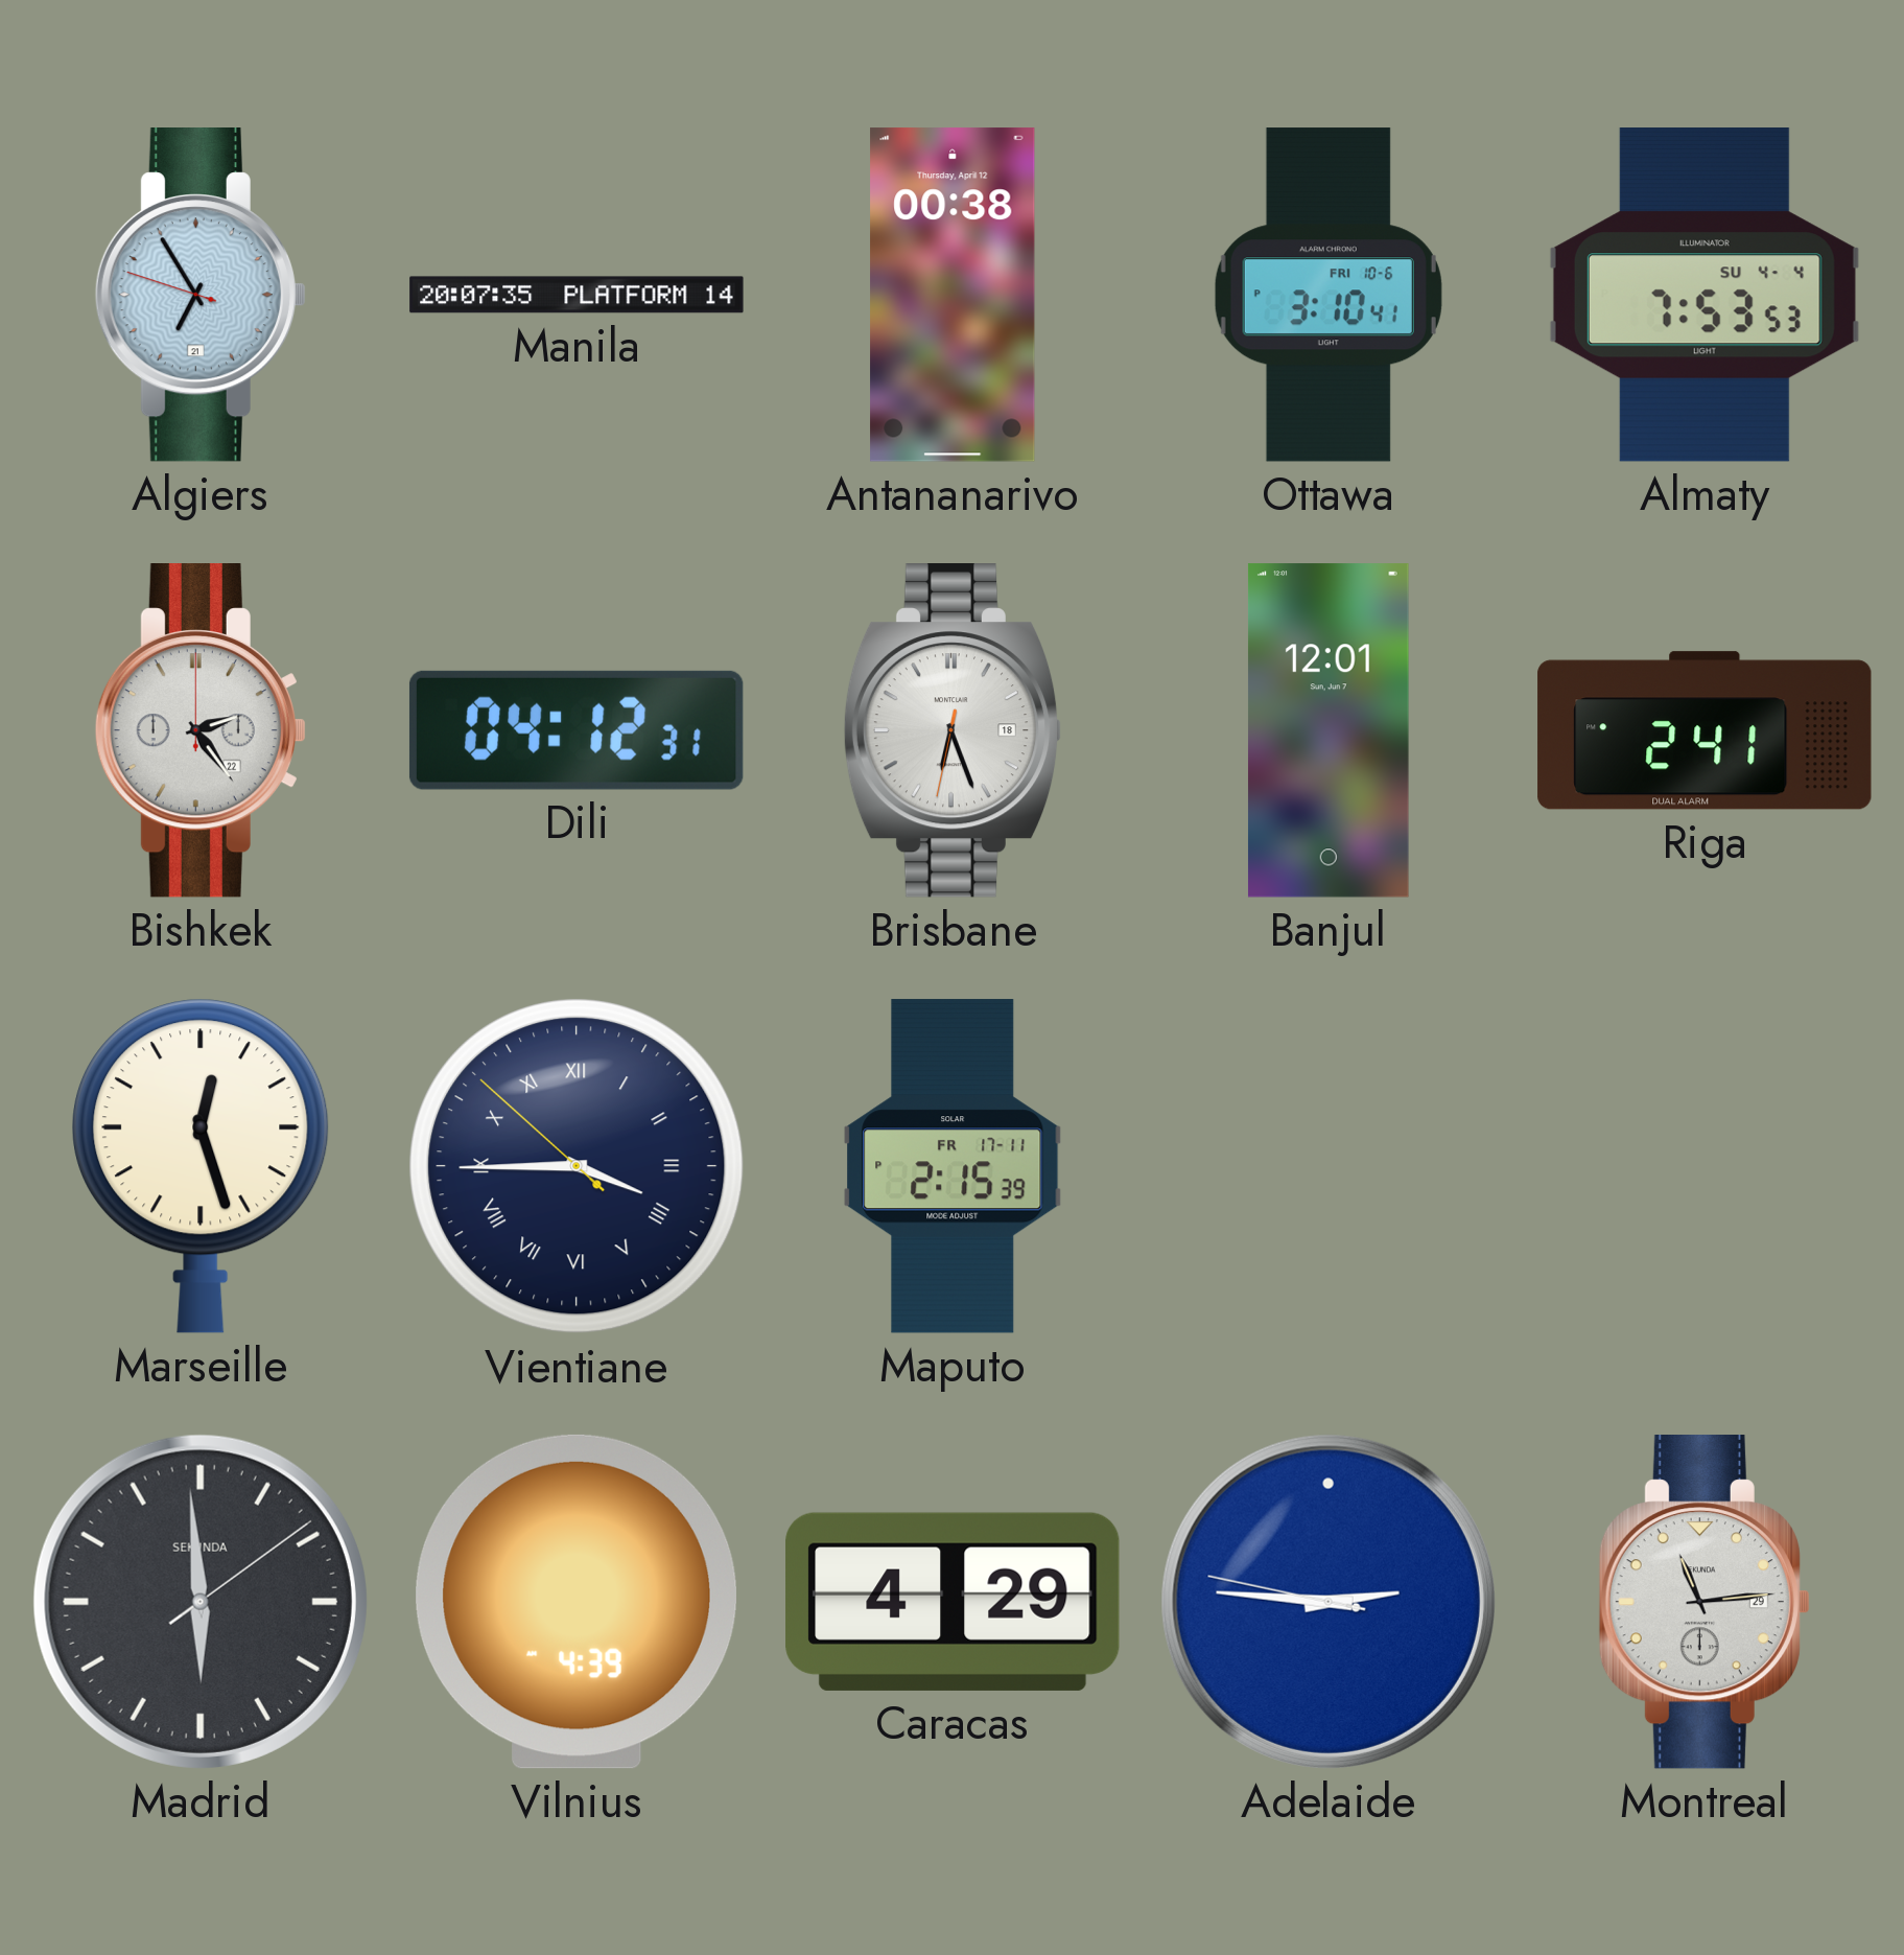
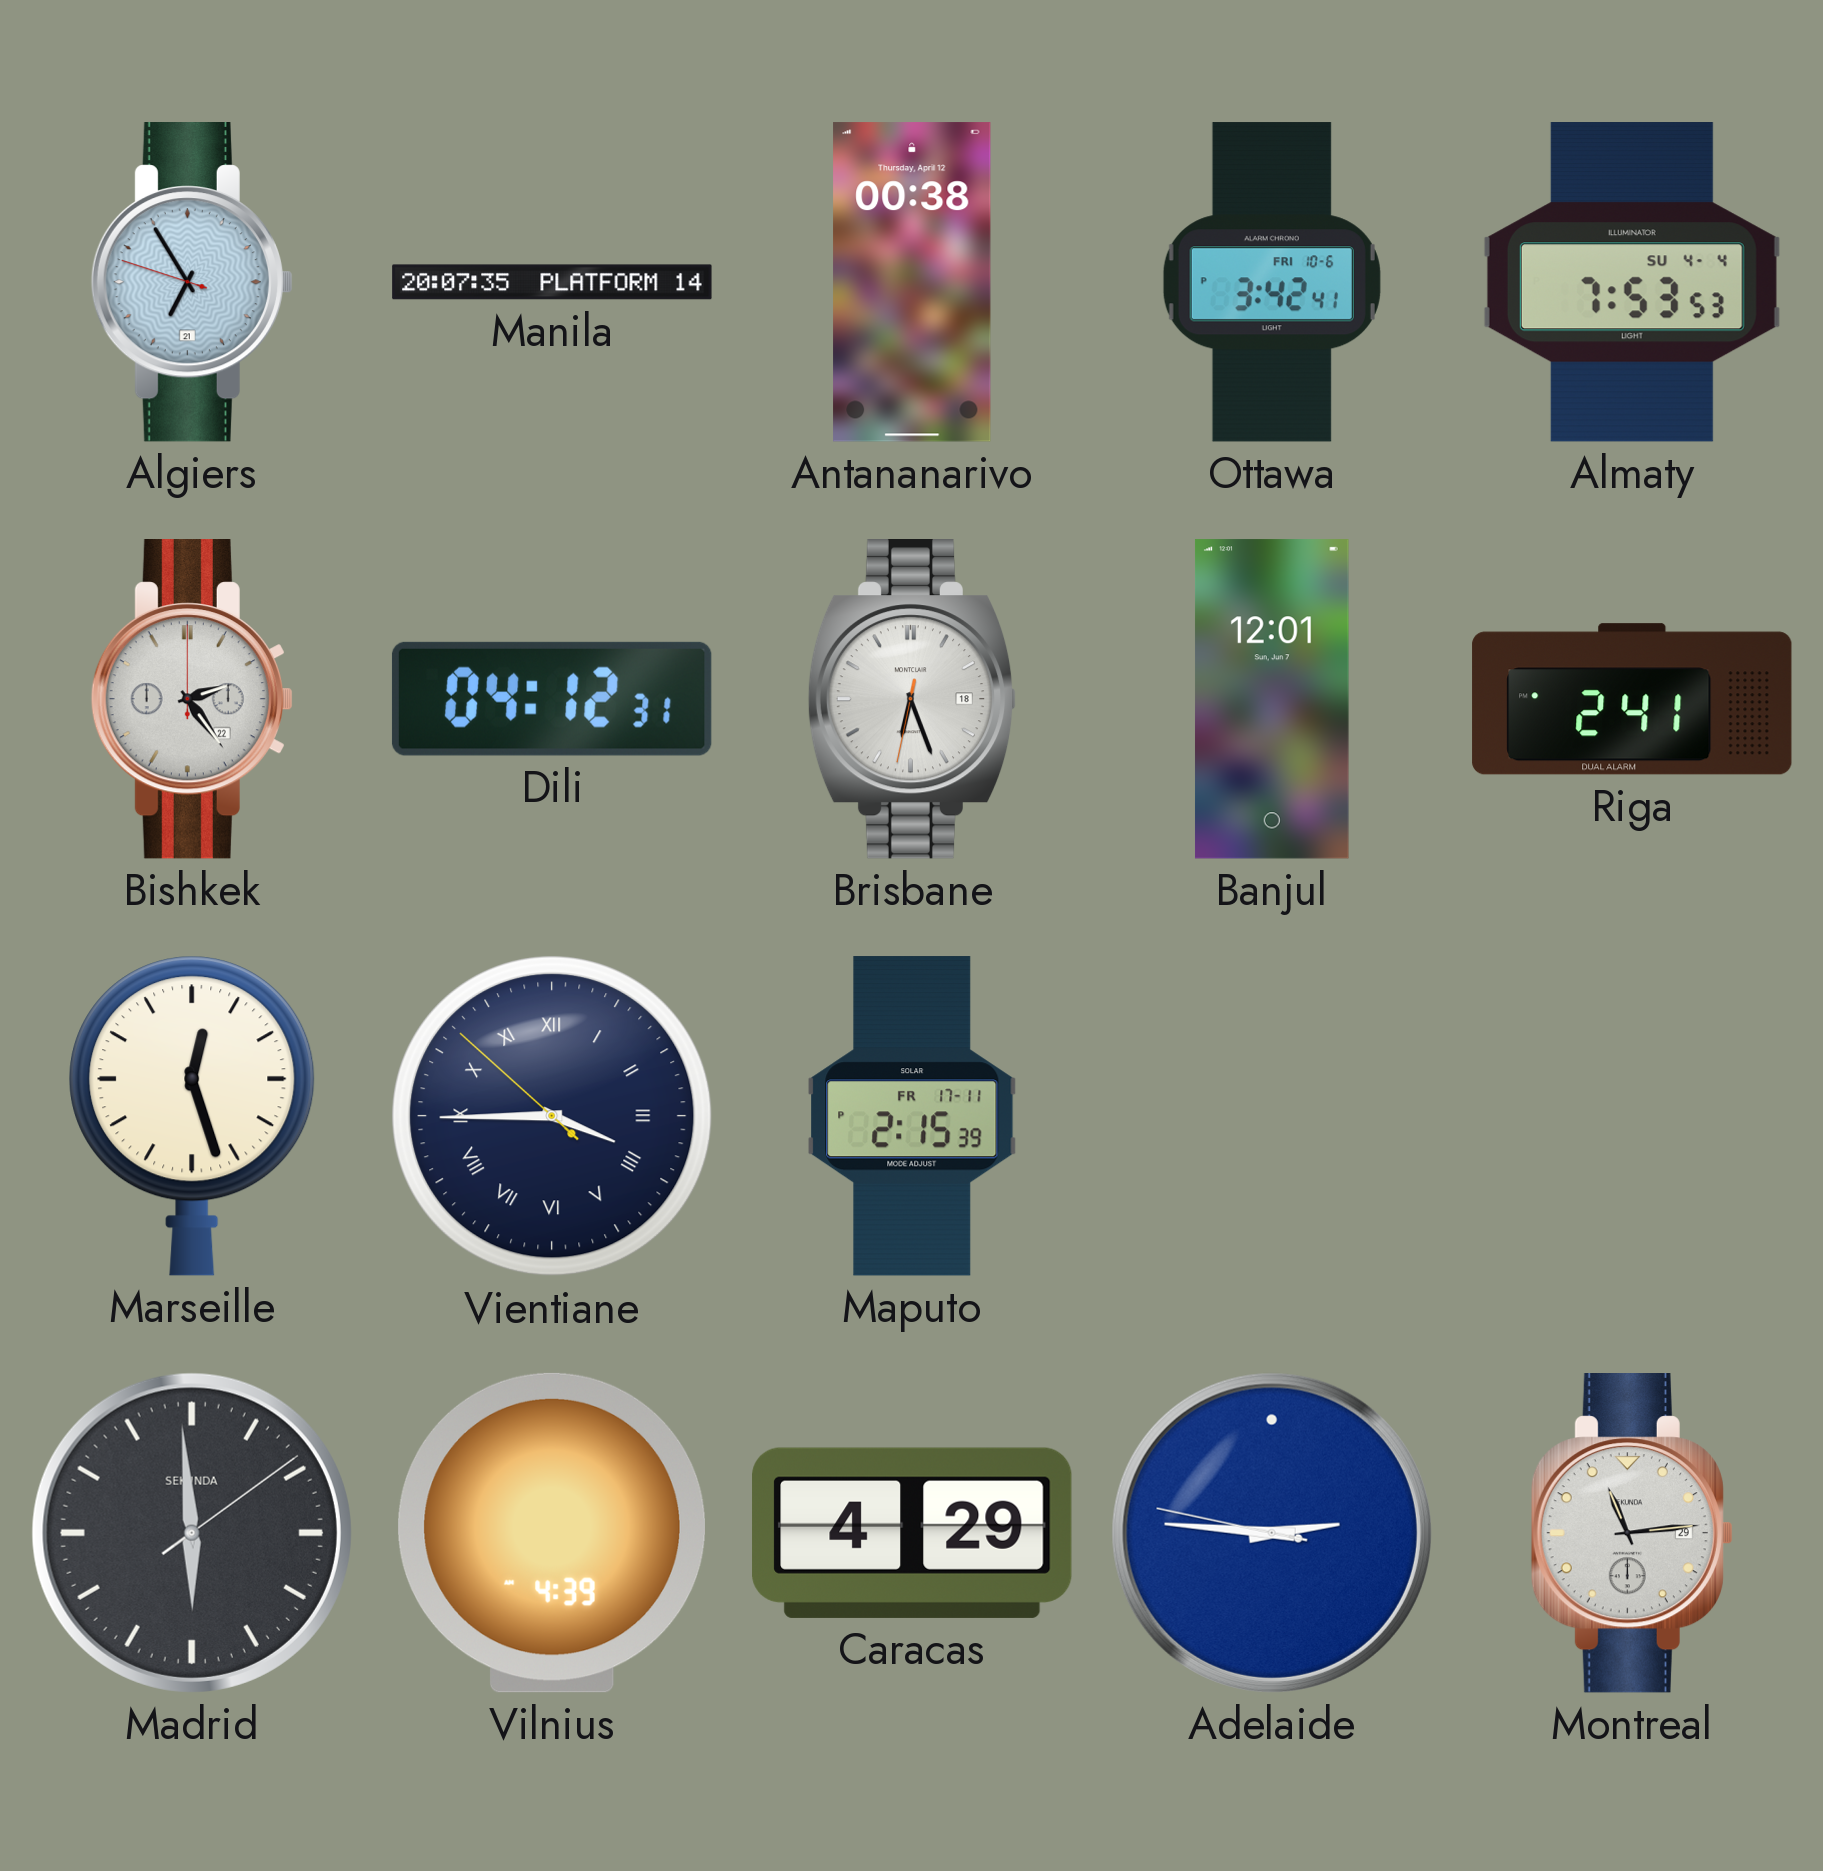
Ottawa: 3:10 -> 3:42 (1272, 282)
